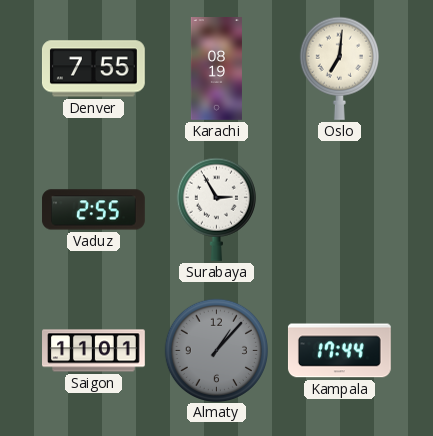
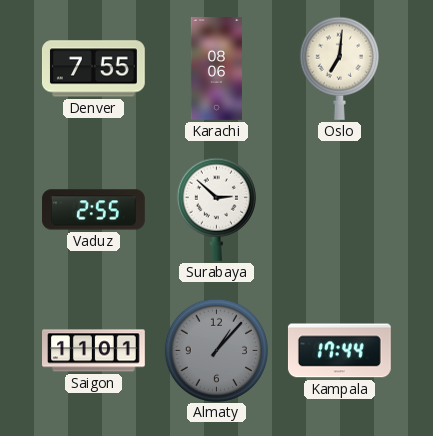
Karachi: 08:19 -> 08:06 (216, 69)
Surabaya: 2:55 -> 2:52 (216, 209)
